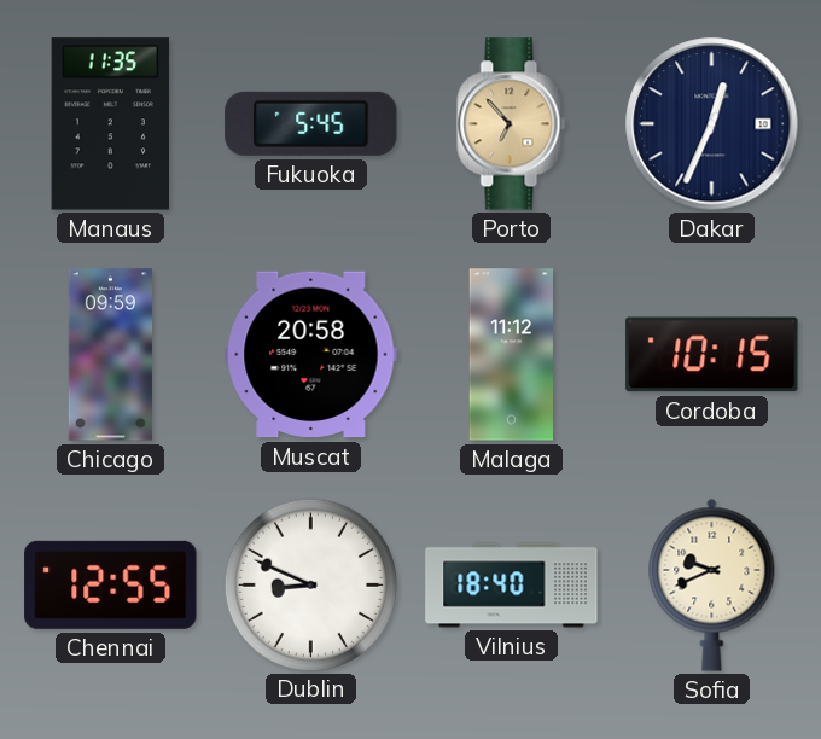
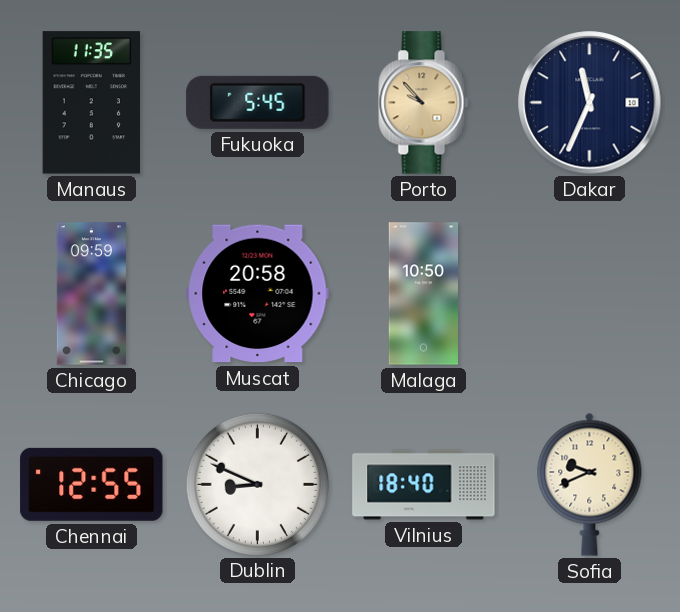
Porto: 6:53 -> 9:53 (424, 103)
Dakar: 12:34 -> 11:34 (590, 103)
Malaga: 11:12 -> 10:50 (423, 294)
Cordoba: 10:15 -> none (712, 355)
